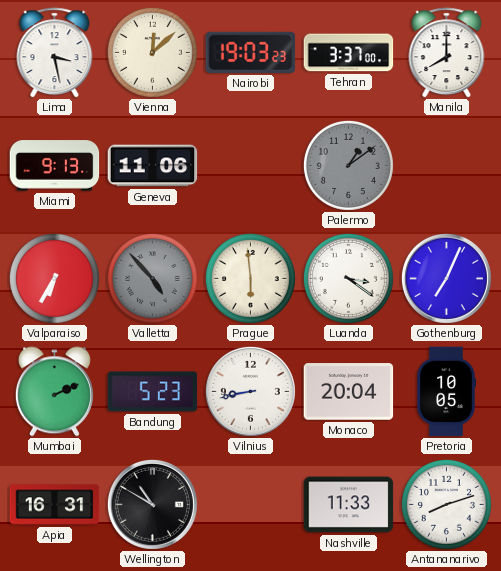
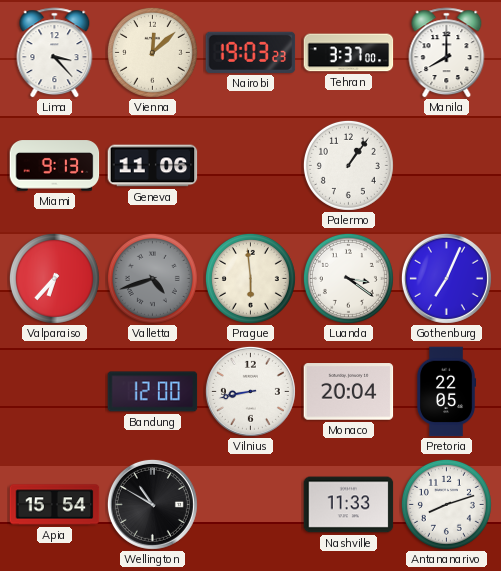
Lima: 3:28 -> 3:23 (55, 53)
Palermo: 1:09 -> 1:06 (348, 165)
Palermo dial: grey -> white (348, 165)
Valparaiso: 6:35 -> 6:37 (54, 278)
Valletta: 4:53 -> 4:42 (152, 278)
Mumbai: 2:11 -> none (54, 392)
Bandung: 5:23 -> 12:00 (153, 392)
Pretoria: 10:05 -> 22:05 (446, 392)
Apia: 16:31 -> 15:54 (55, 505)
